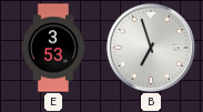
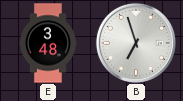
E: 3:53 -> 3:48 (48, 43)
